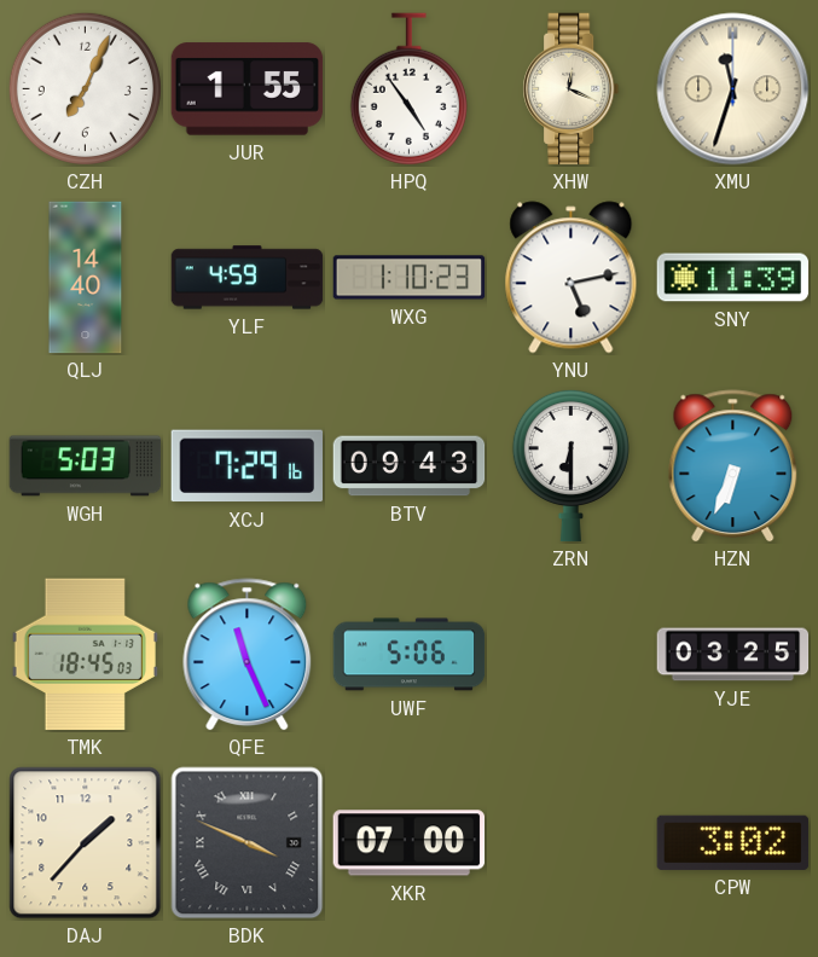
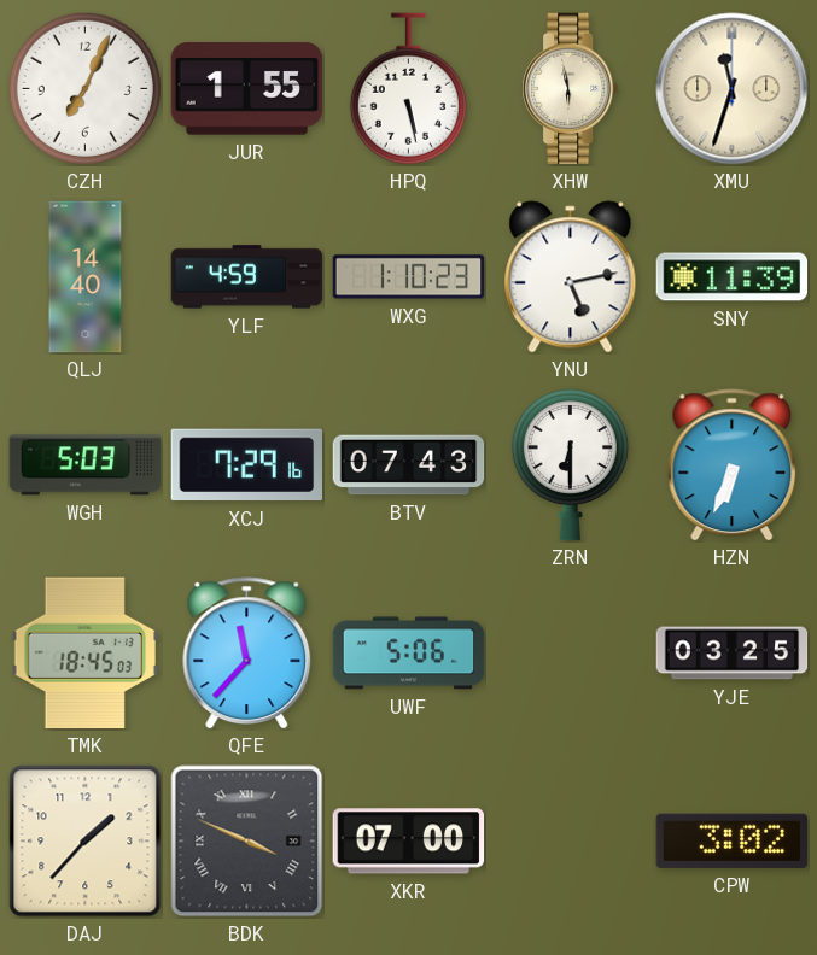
HPQ: 4:54 -> 5:28 (408, 89)
XHW: 12:19 -> 5:58 (571, 89)
BTV: 09:43 -> 07:43 (409, 465)
QFE: 11:26 -> 11:37 (247, 654)
